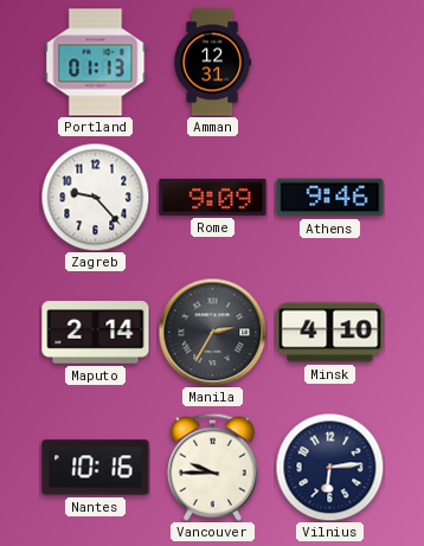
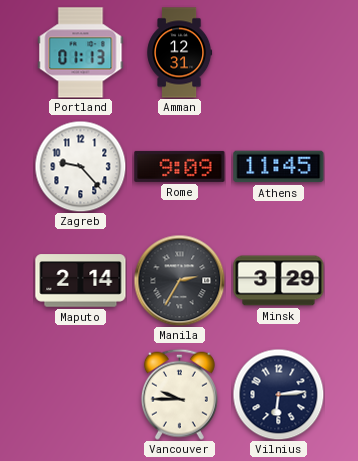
Athens: 9:46 -> 11:45 (279, 167)
Minsk: 4:10 -> 3:29 (279, 281)
Nantes: 10:16 -> none (96, 468)
